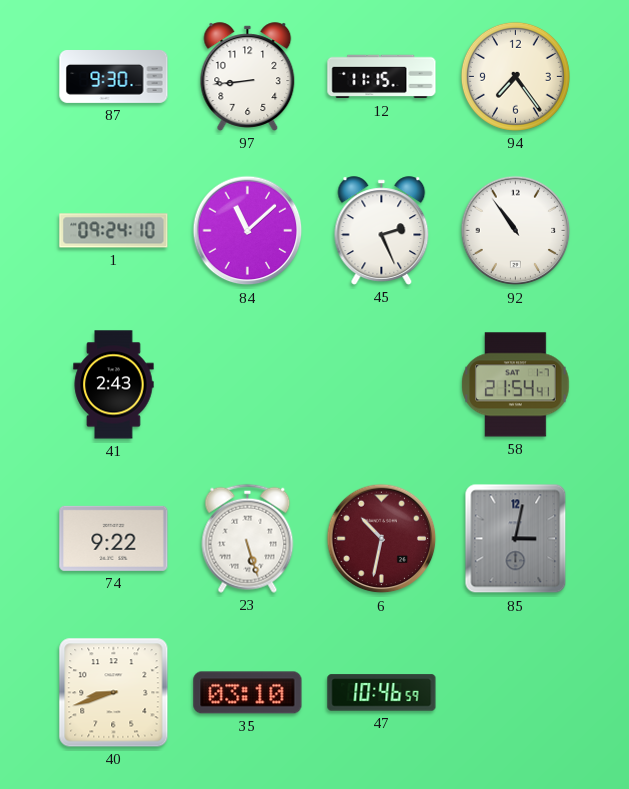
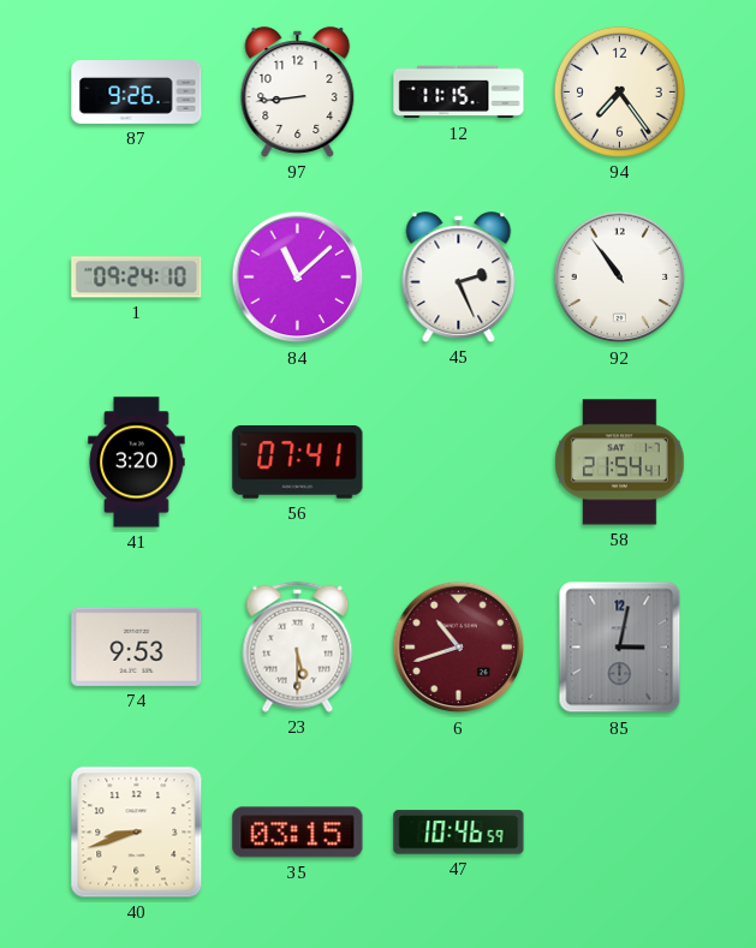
87: 9:30 -> 9:26 (137, 93)
41: 2:43 -> 3:20 (137, 463)
56: none -> 07:41 (298, 463)
74: 9:22 -> 9:53 (137, 646)
23: 5:27 -> 5:30 (298, 646)
6: 10:32 -> 10:42 (459, 648)
35: 03:10 -> 03:15 (298, 833)
